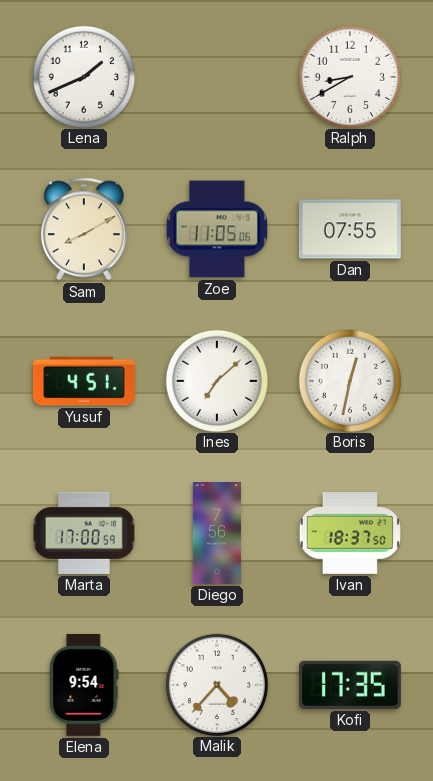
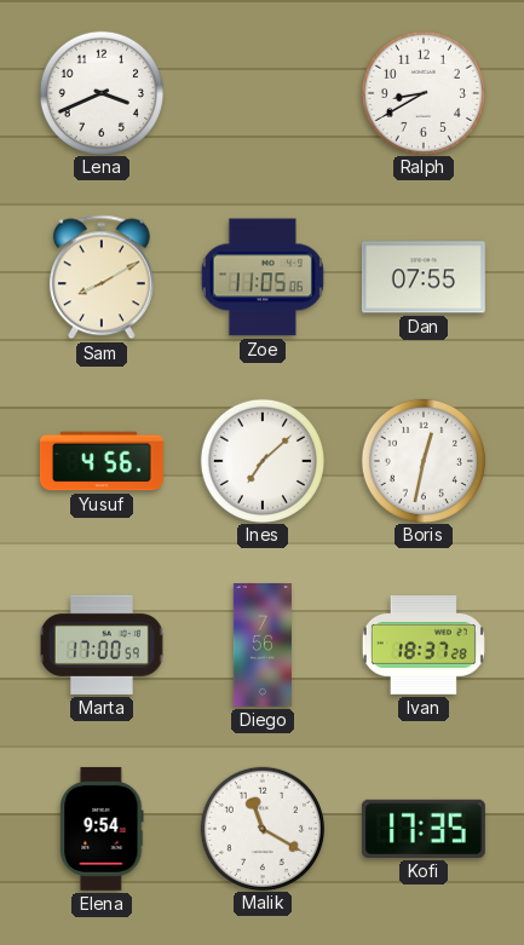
Lena: 1:41 -> 3:41 (100, 92)
Yusuf: 4:51 -> 4:56 (102, 461)
Ivan: 18:37:50 -> 18:37:28 (424, 646)
Malik: 4:37 -> 11:20 (261, 828)
